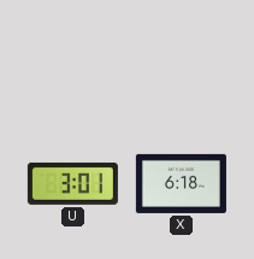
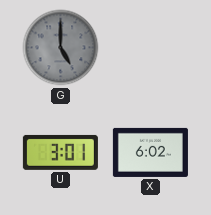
G: none -> 5:00 (61, 48)
X: 6:18 -> 6:02 (150, 152)
